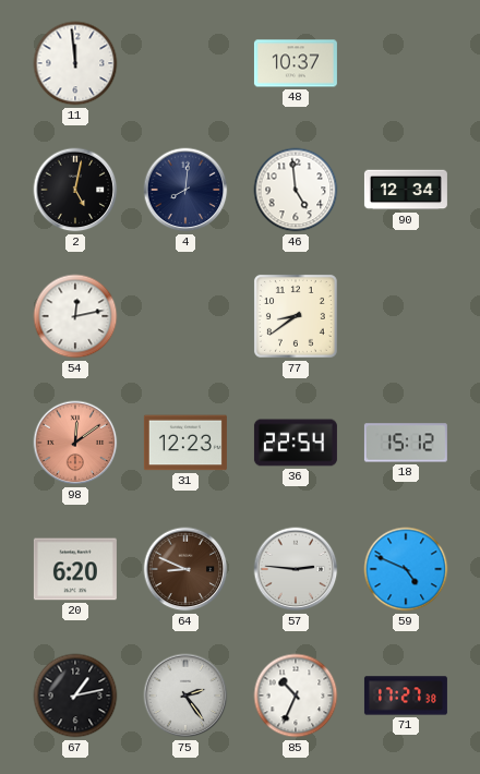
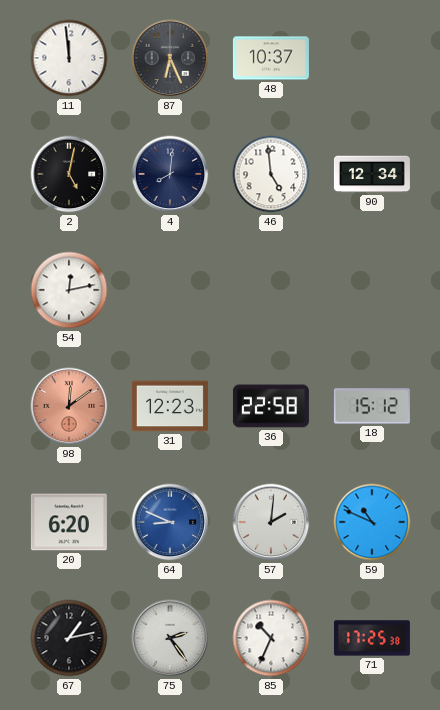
87: none -> 6:26 (170, 58)
77: 8:39 -> none (296, 316)
36: 22:54 -> 22:58 (271, 406)
64 dial: brown -> blue (170, 522)
57: 2:46 -> 2:01 (271, 522)
59: 4:49 -> 10:49 (372, 522)
71: 17:27 -> 17:25 (372, 638)
